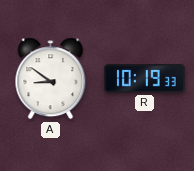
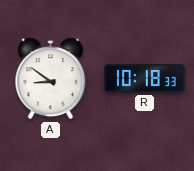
R: 10:19 -> 10:18 (145, 79)
